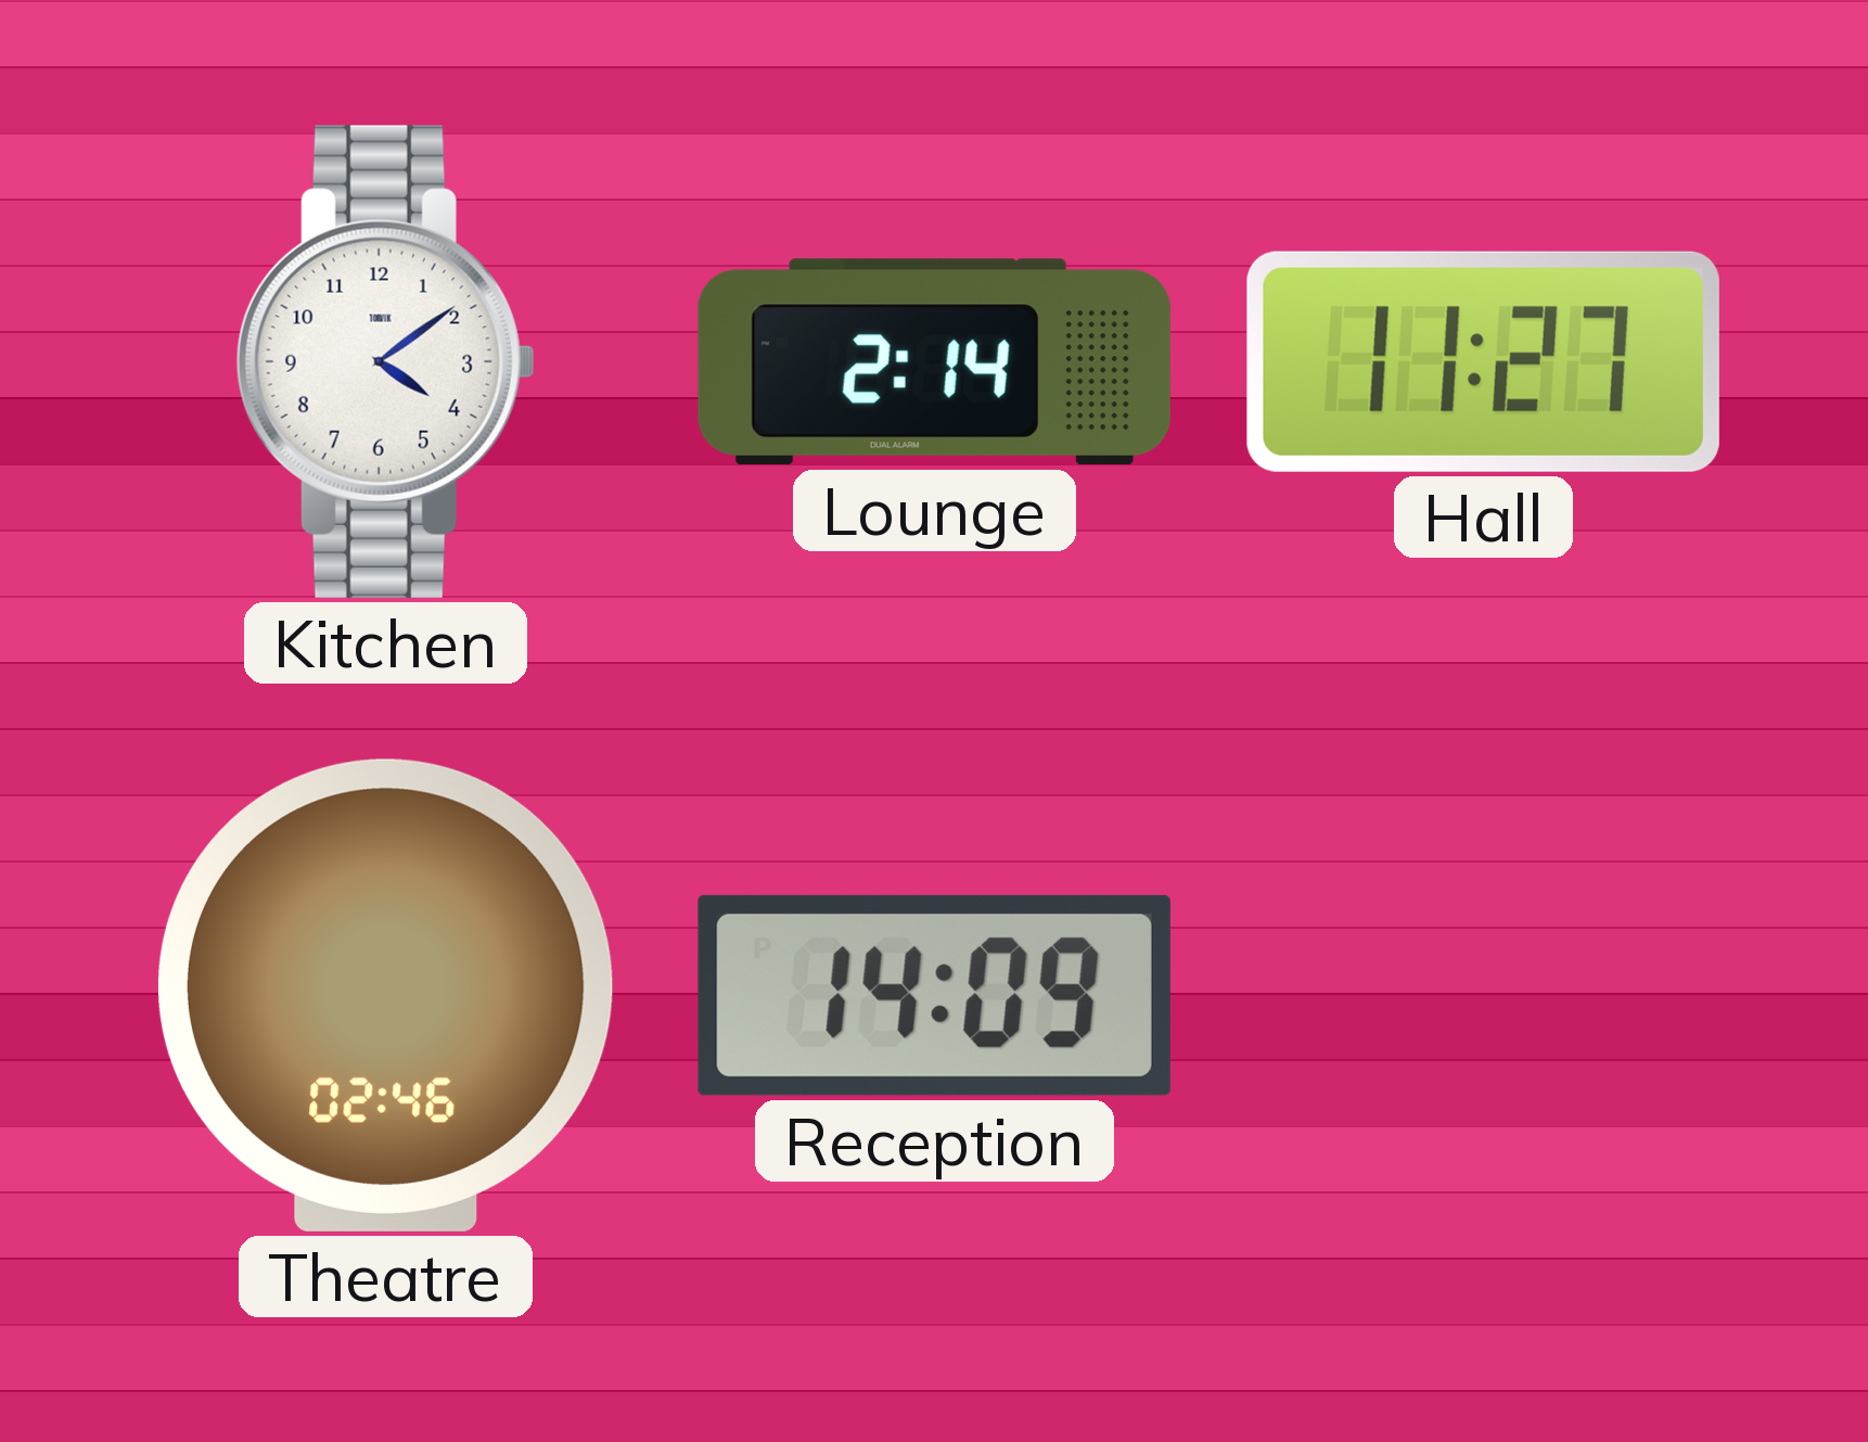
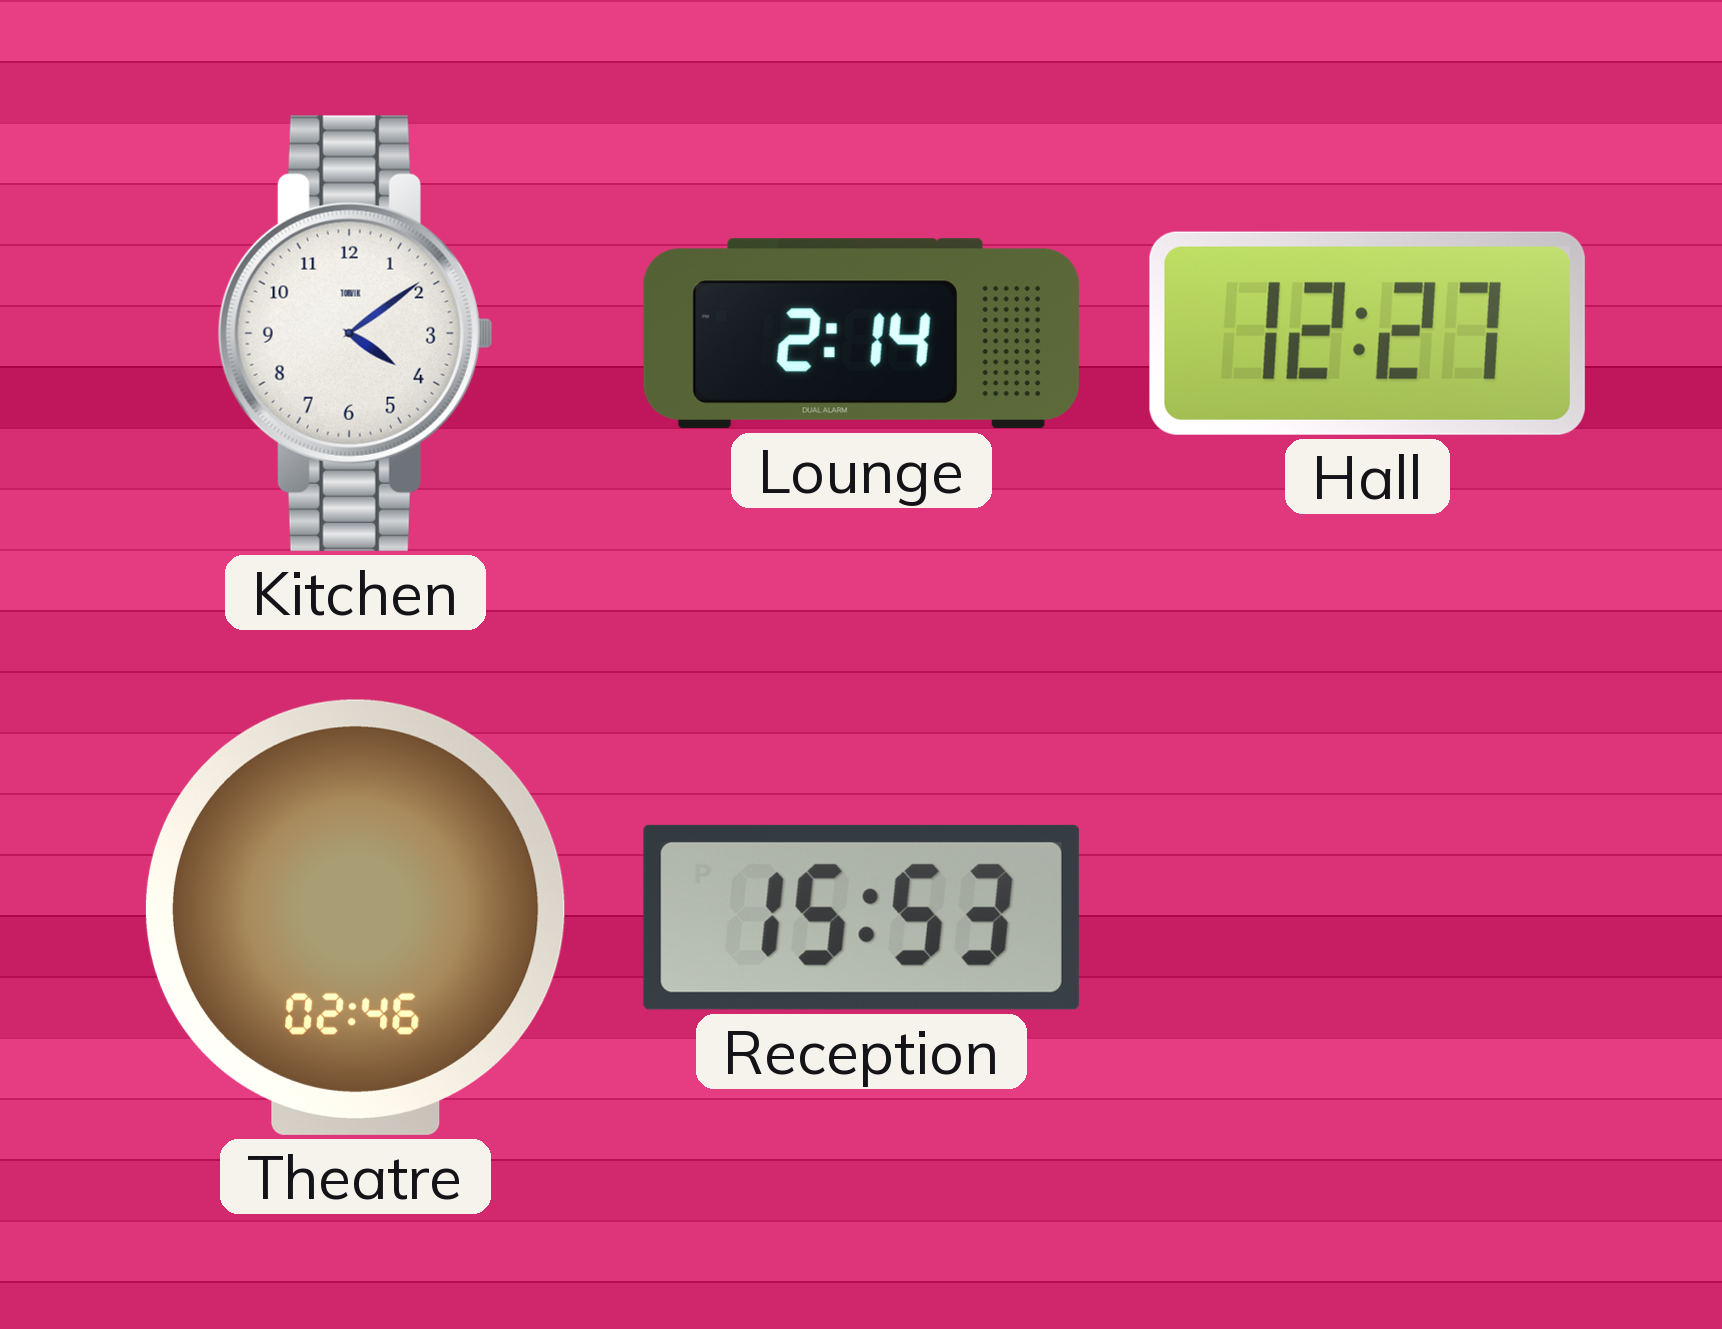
Hall: 11:27 -> 12:27 (1367, 333)
Reception: 14:09 -> 15:53 (861, 917)
